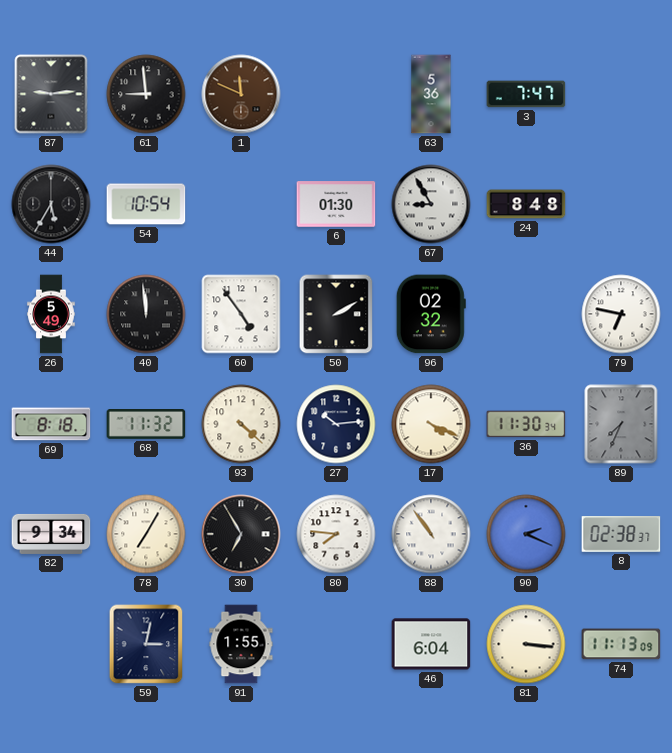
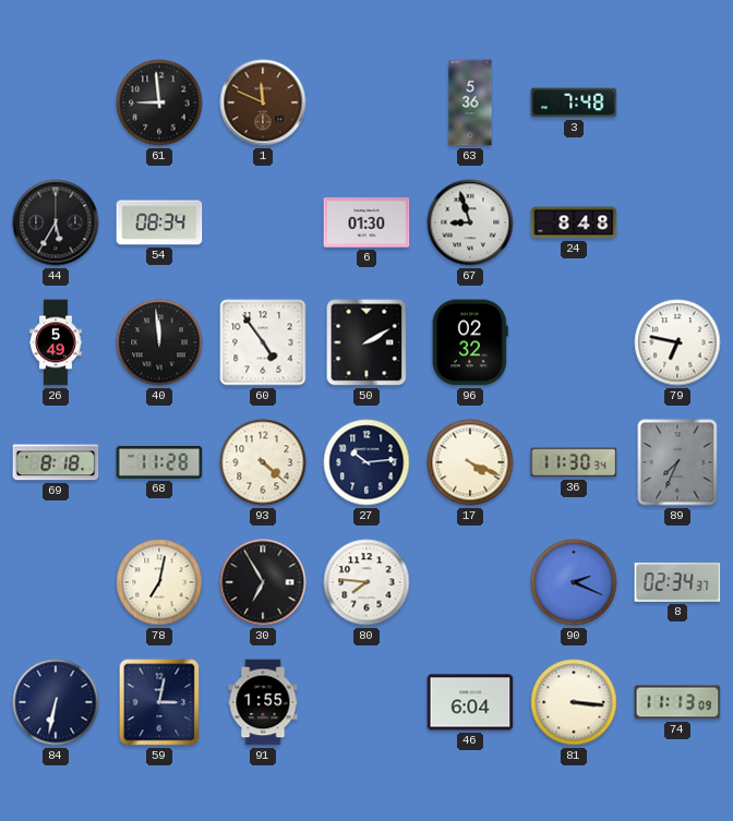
87: 9:14 -> none (51, 94)
3: 7:47 -> 7:48 (574, 102)
54: 10:54 -> 08:34 (159, 222)
67: 8:55 -> 8:57 (470, 222)
68: 11:32 -> 11:28 (159, 463)
82: 9:34 -> none (51, 534)
78: 7:05 -> 7:02 (159, 582)
88: 10:54 -> none (431, 534)
8: 02:38 -> 02:34 (677, 582)
84: none -> 6:32 (56, 702)
